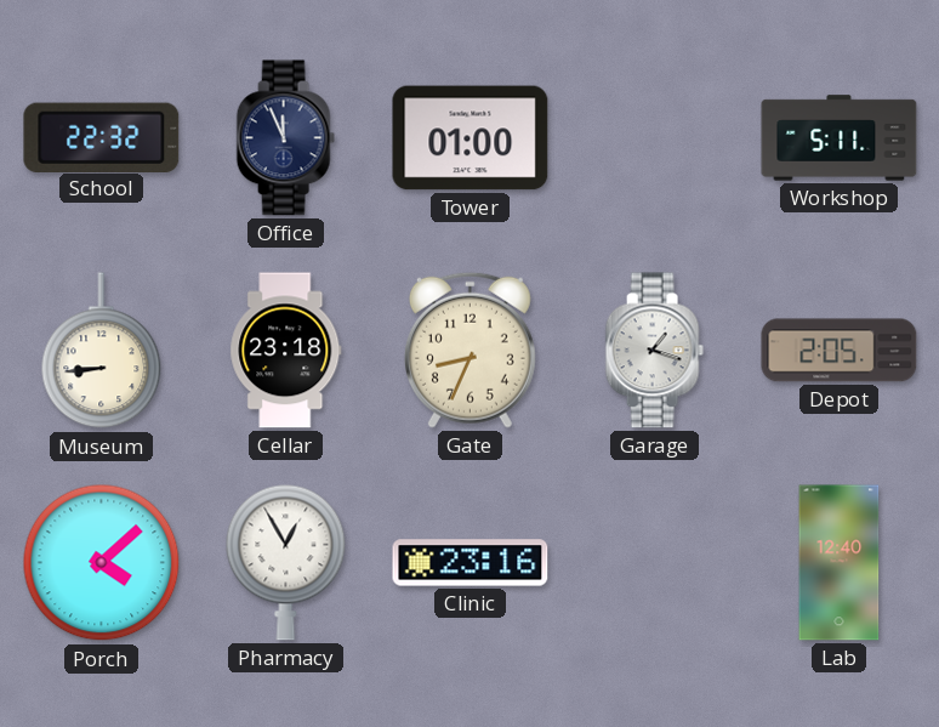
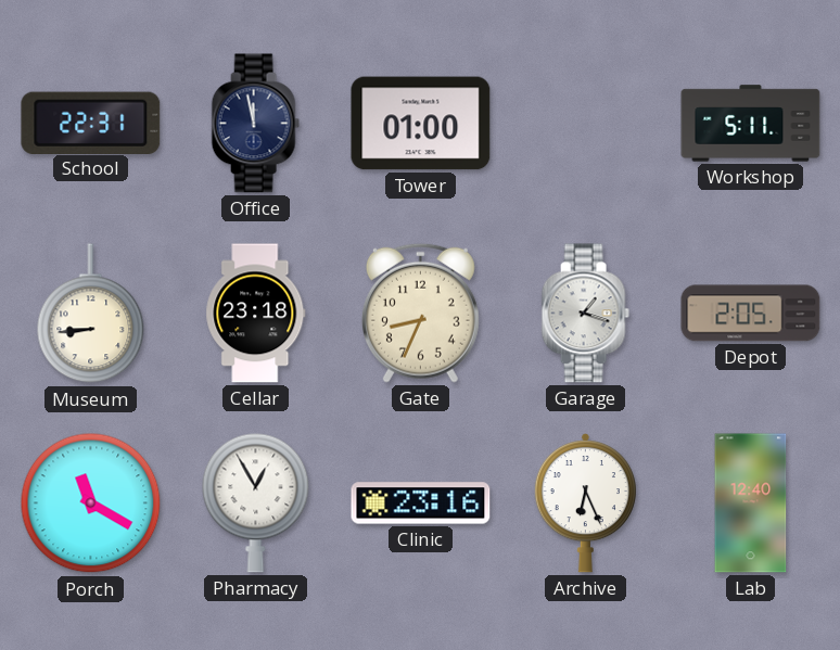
School: 22:32 -> 22:31 (91, 123)
Office: 11:56 -> 11:58 (255, 124)
Porch: 4:08 -> 11:20 (91, 504)
Archive: none -> 6:26 (585, 502)
